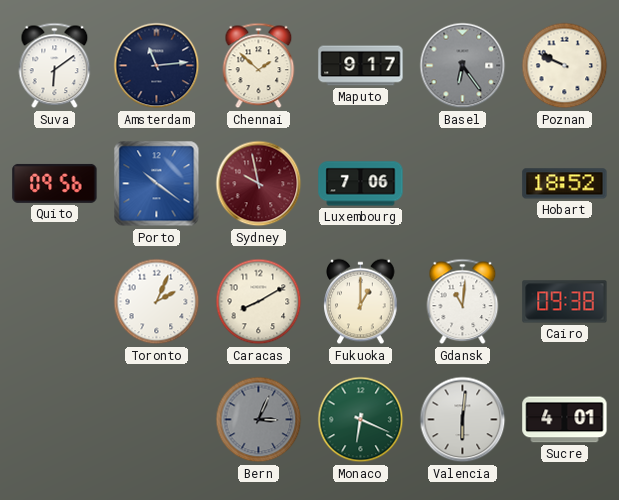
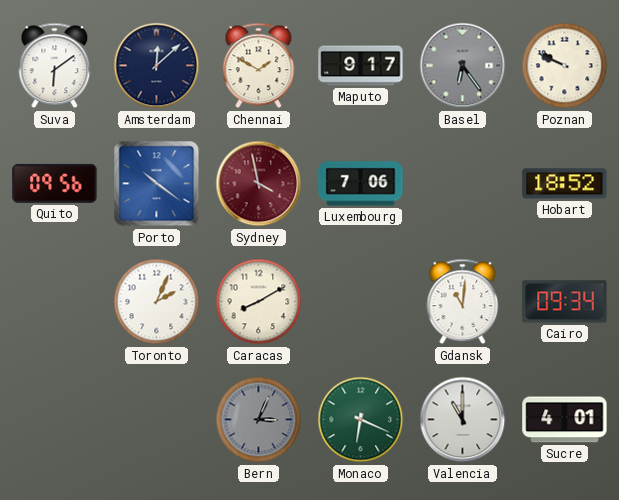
Amsterdam: 11:14 -> 12:08 (157, 66)
Chennai: 1:52 -> 1:50 (259, 66)
Sydney: 9:58 -> 3:58 (259, 184)
Fukuoka: 1:00 -> none (361, 302)
Cairo: 09:38 -> 09:34 (565, 302)
Valencia: 6:01 -> 11:00 (463, 420)
